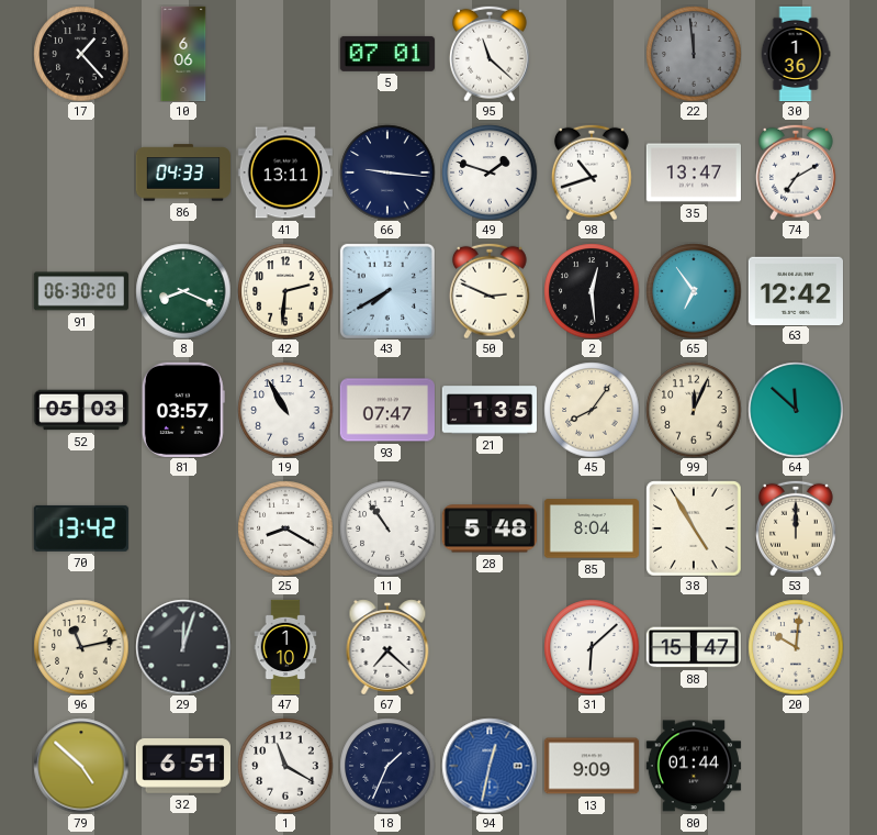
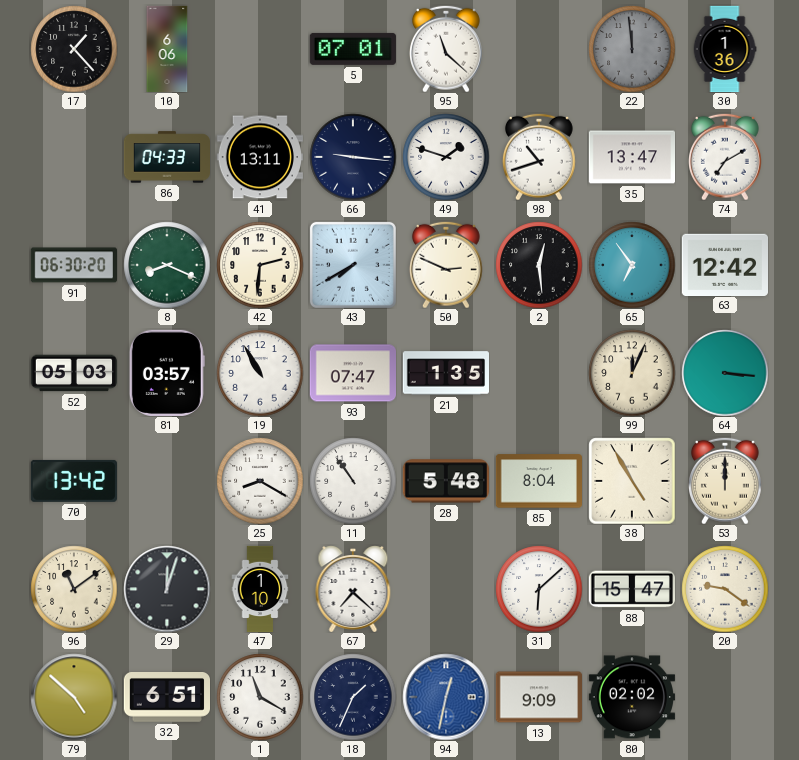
45: 8:06 -> none (592, 410)
64: 11:52 -> 3:16 (725, 373)
96: 11:13 -> 11:09 (74, 589)
20: 10:01 -> 9:21 (725, 589)
80: 01:44 -> 02:02 (631, 697)
